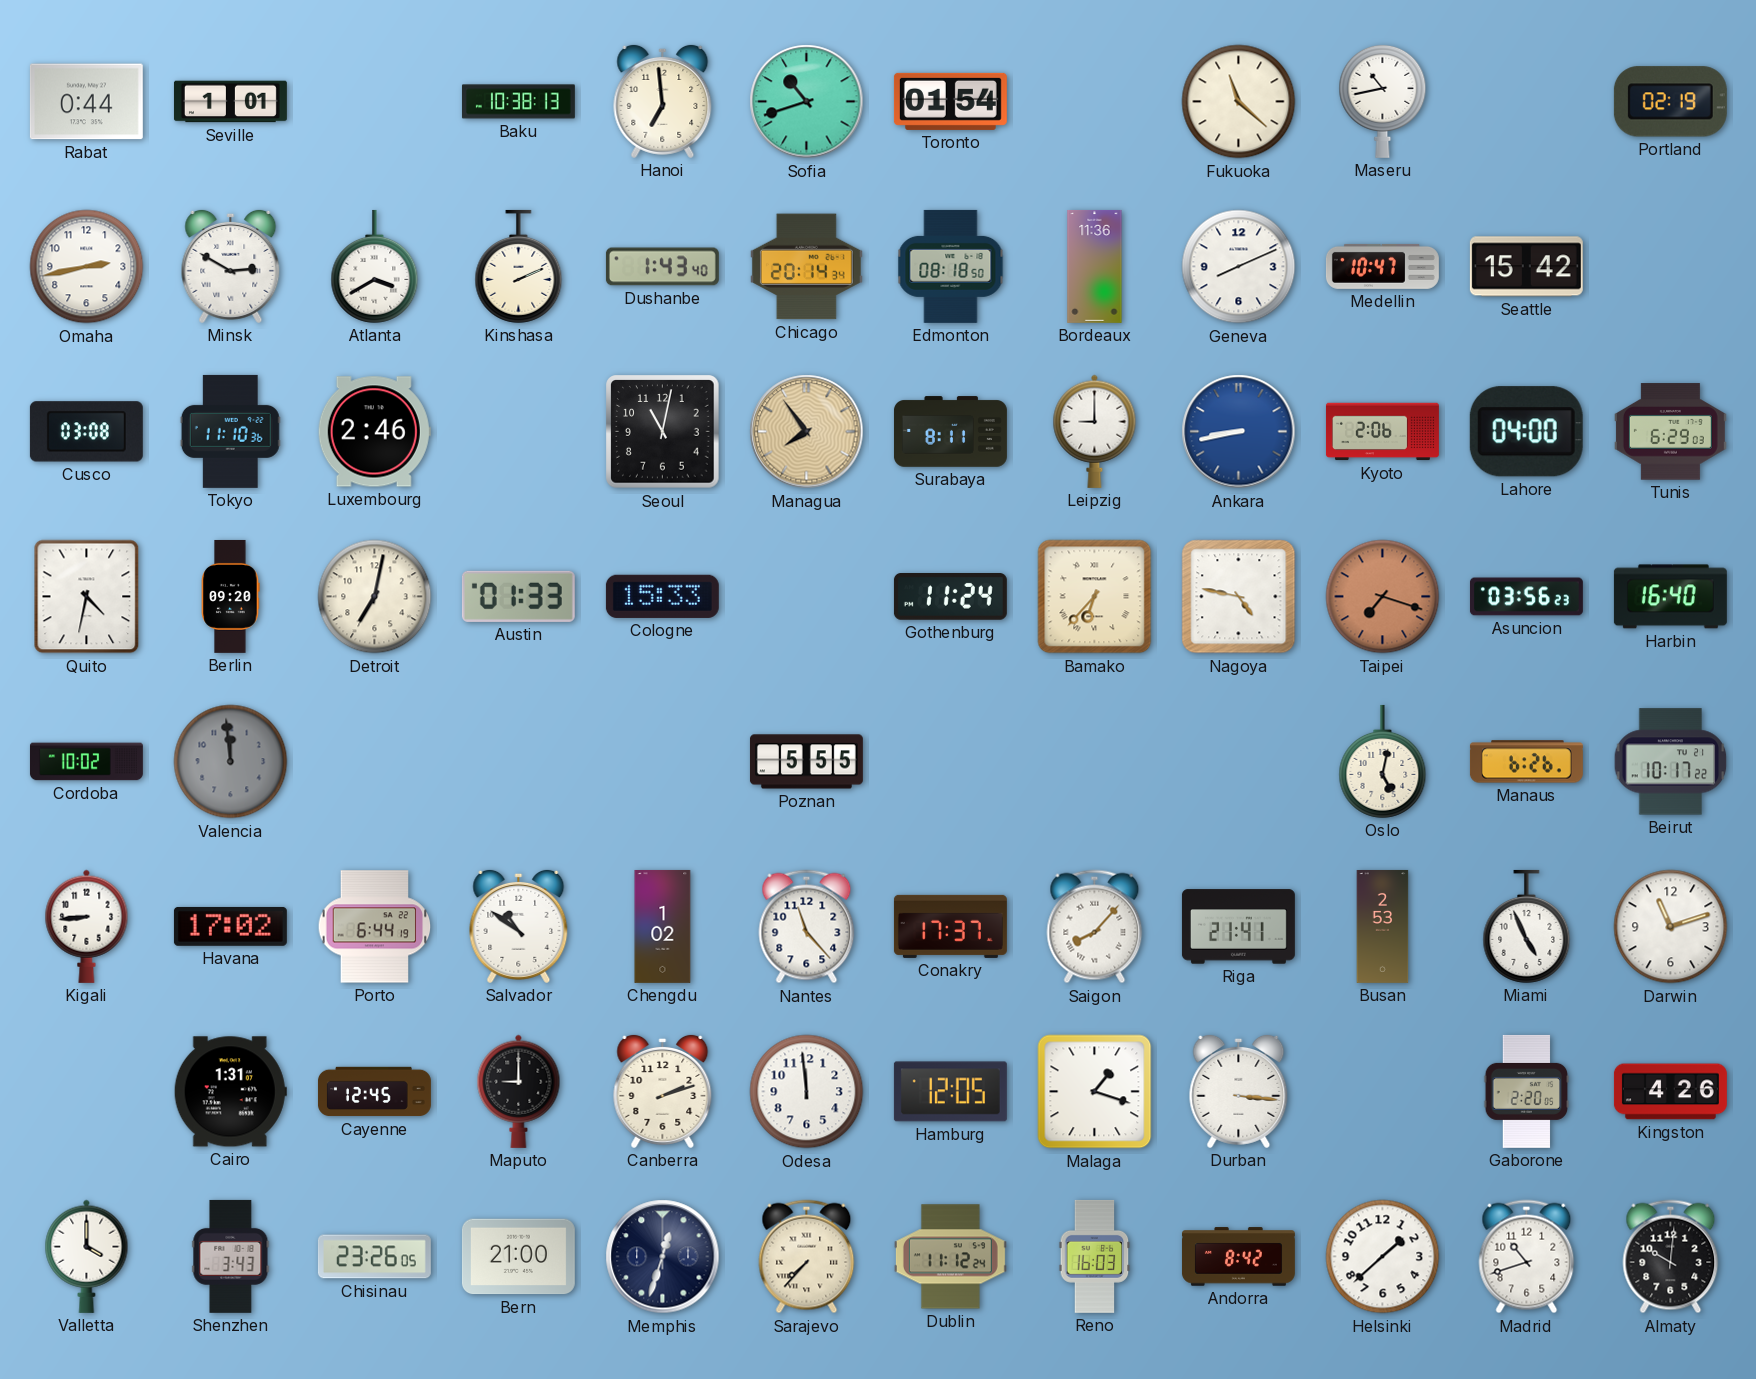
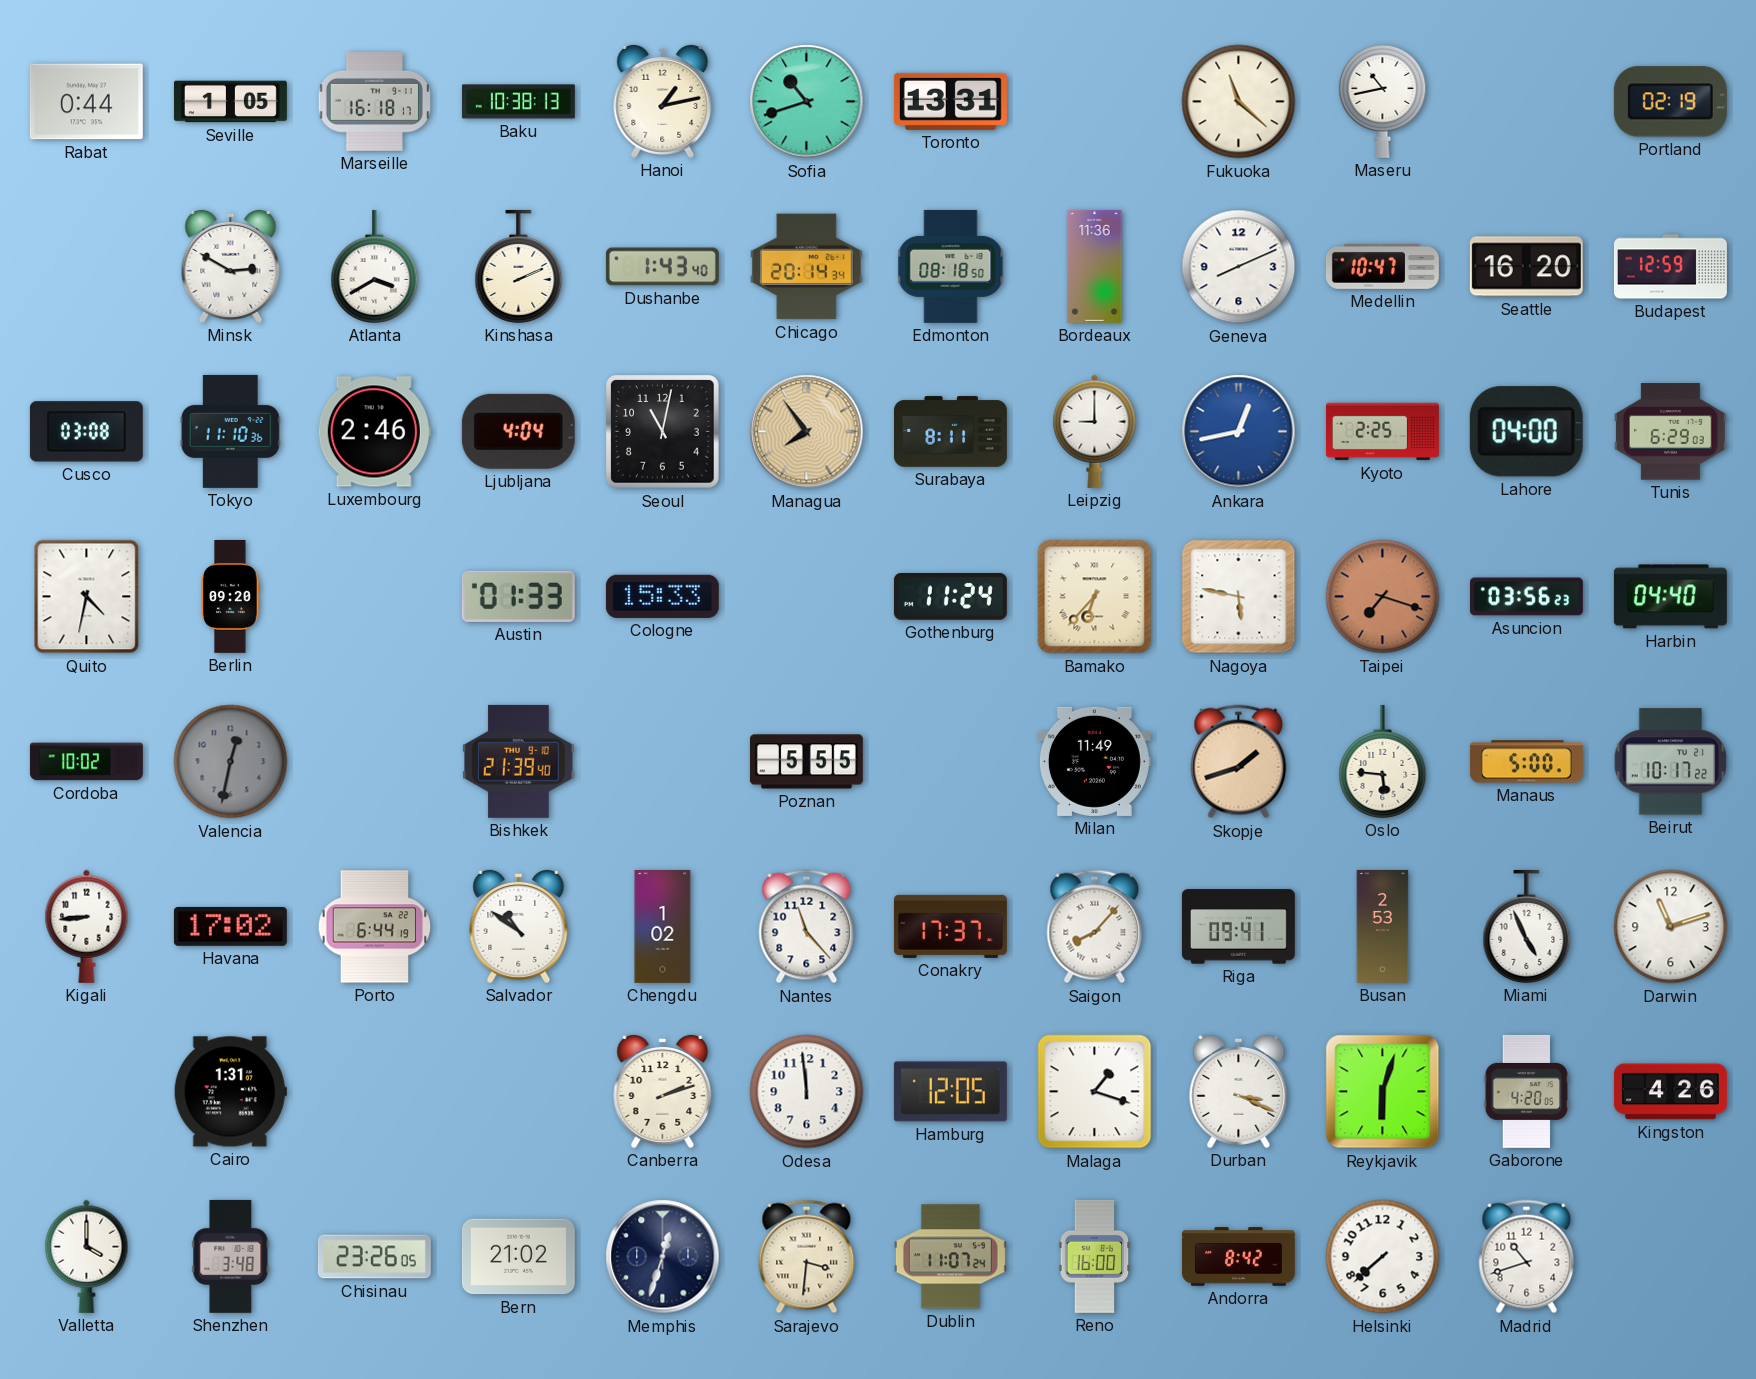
Seville: 1:01 -> 1:05 (230, 102)
Marseille: none -> 16:18 (374, 102)
Hanoi: 6:59 -> 1:13 (663, 101)
Toronto: 01:54 -> 13:31 (950, 101)
Omaha: 2:43 -> none (87, 267)
Seattle: 15:42 -> 16:20 (1526, 267)
Budapest: none -> 12:59 (1670, 267)
Ljubljana: none -> 4:04 (518, 431)
Ankara: 8:43 -> 12:43 (1239, 432)
Kyoto: 2:06 -> 2:25 (1382, 432)
Detroit: 7:02 -> none (375, 597)
Nagoya: 4:47 -> 5:47 (1239, 597)
Harbin: 16:40 -> 04:40 (1670, 597)
Valencia: 11:59 -> 12:32 (231, 762)
Bishkek: none -> 21:39 (519, 761)
Milan: none -> 11:49 (1094, 761)
Skopje: none -> 1:42 (1239, 762)
Oslo: 5:02 -> 5:46 (1383, 761)
Manaus: 6:26 -> 5:00 (1526, 762)
Riga: 21:41 -> 09:41 (1238, 927)
Cayenne: 12:45 -> none (374, 1092)
Maputo: 9:00 -> none (519, 1091)
Durban: 3:16 -> 3:19 (1239, 1091)
Reykjavik: none -> 6:03 (1383, 1092)
Gaborone: 2:20 -> 4:20 (1527, 1091)
Shenzhen: 3:43 -> 3:48 (231, 1256)
Bern: 21:00 -> 21:02 (518, 1257)
Sarajevo: 7:37 -> 3:31 (807, 1257)
Dublin: 11:12 -> 11:07 (950, 1257)
Reno: 16:03 -> 16:00 (1095, 1256)
Helsinki: 1:38 -> 7:38 (1383, 1257)
Almaty: 10:01 -> none (1671, 1257)
